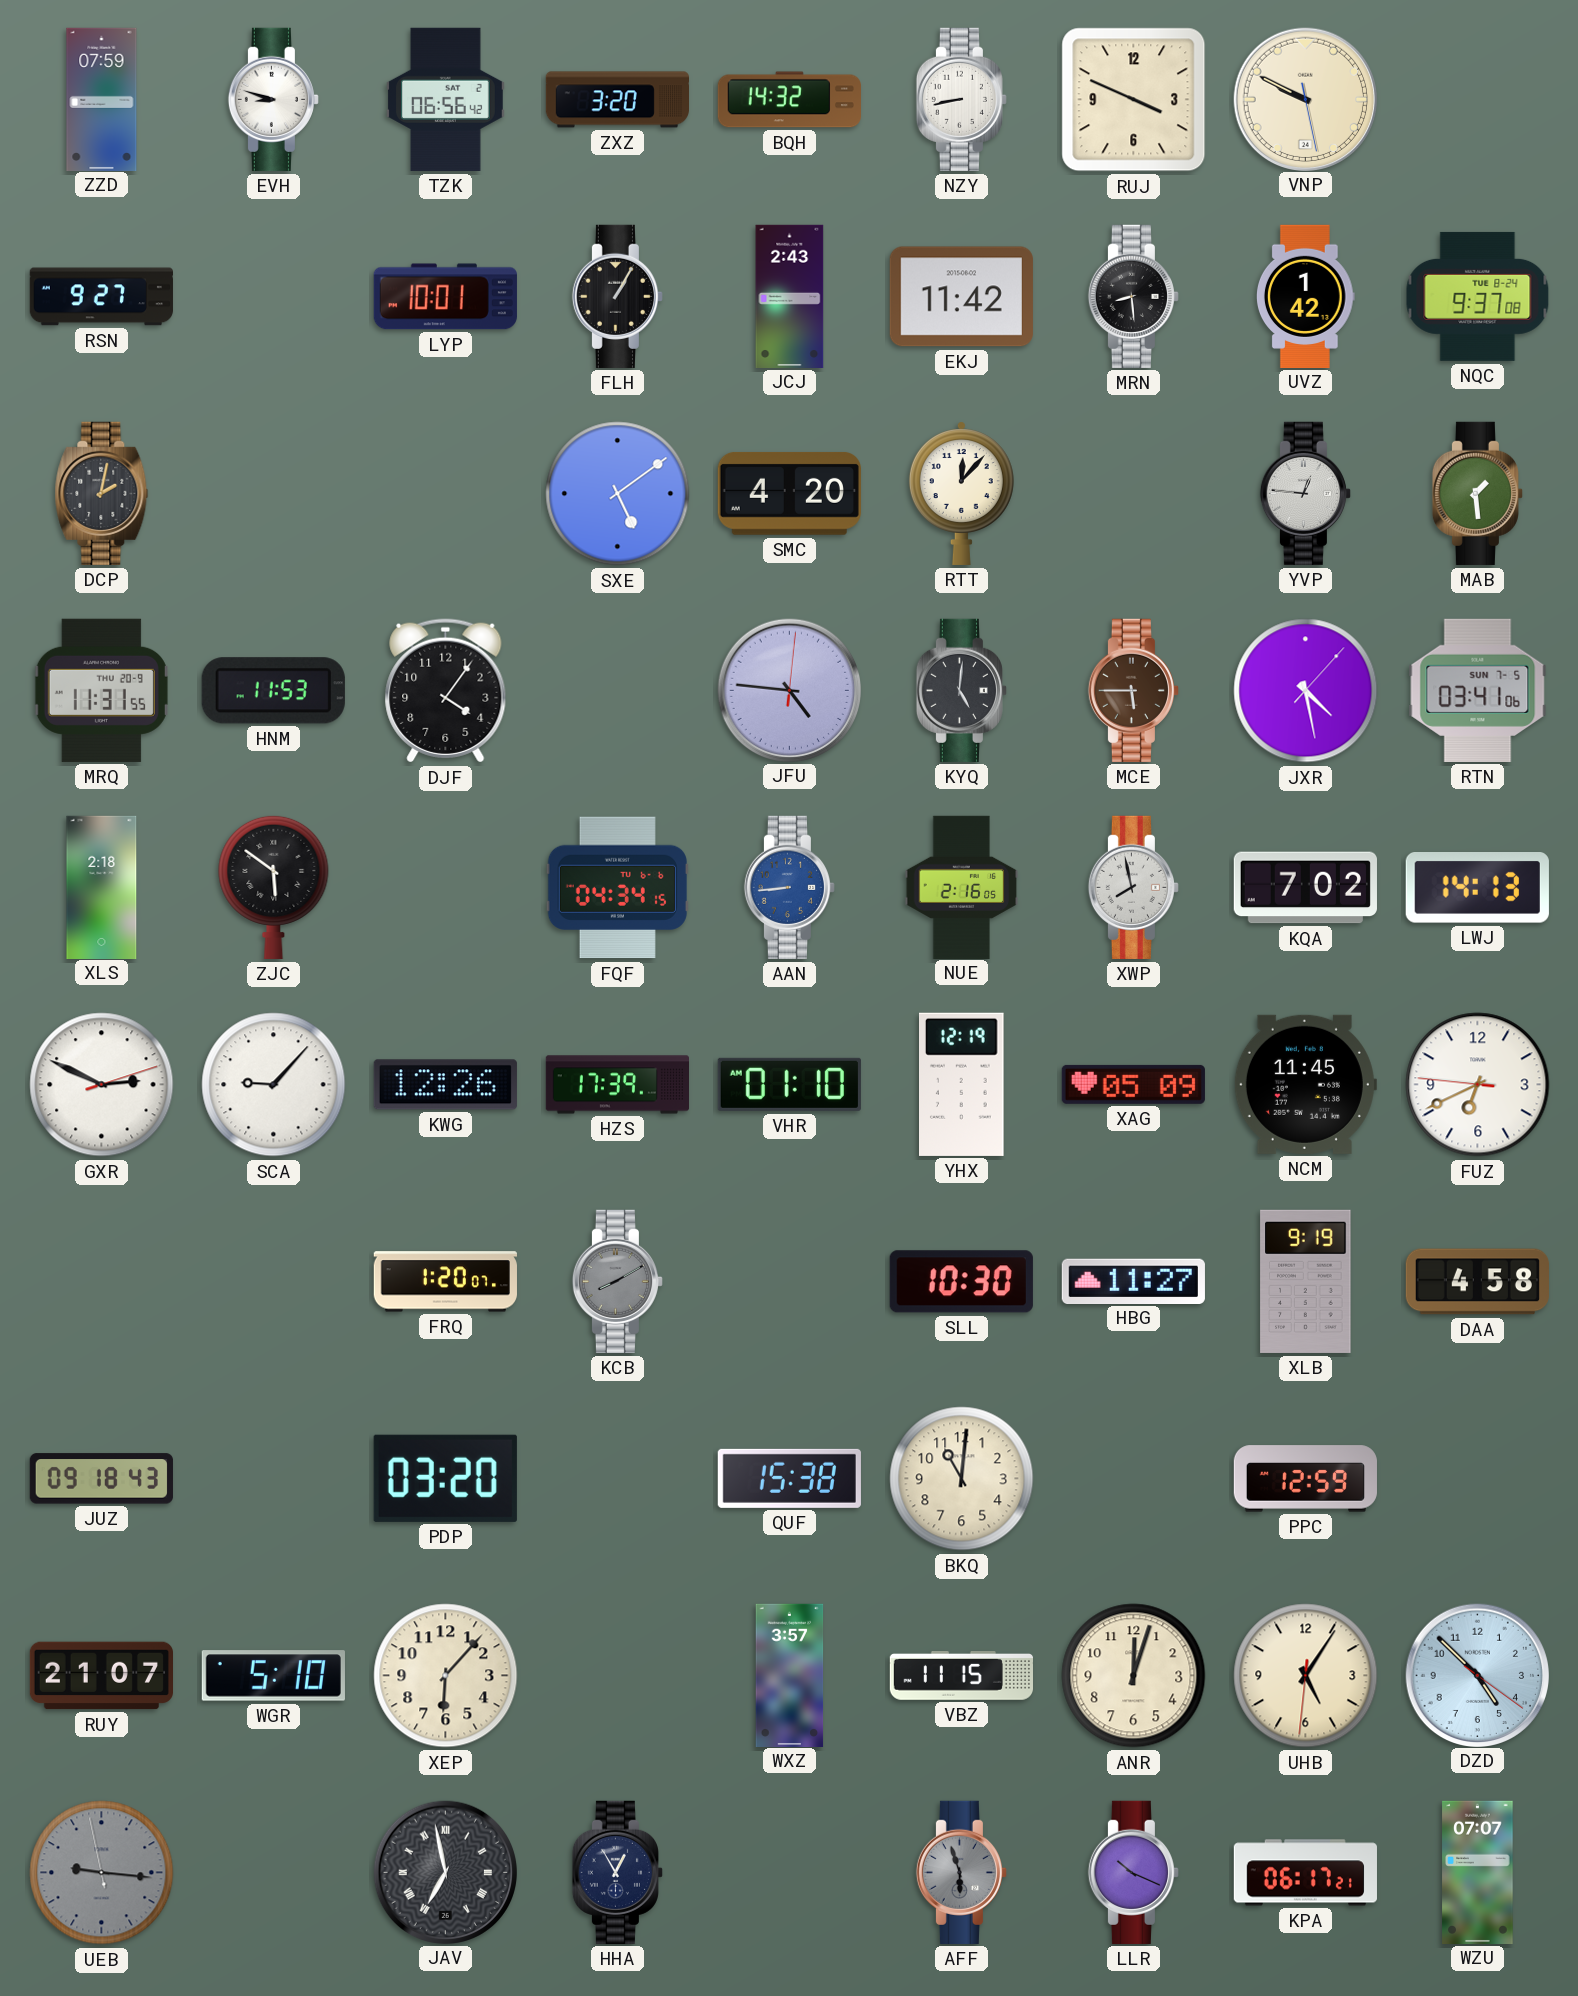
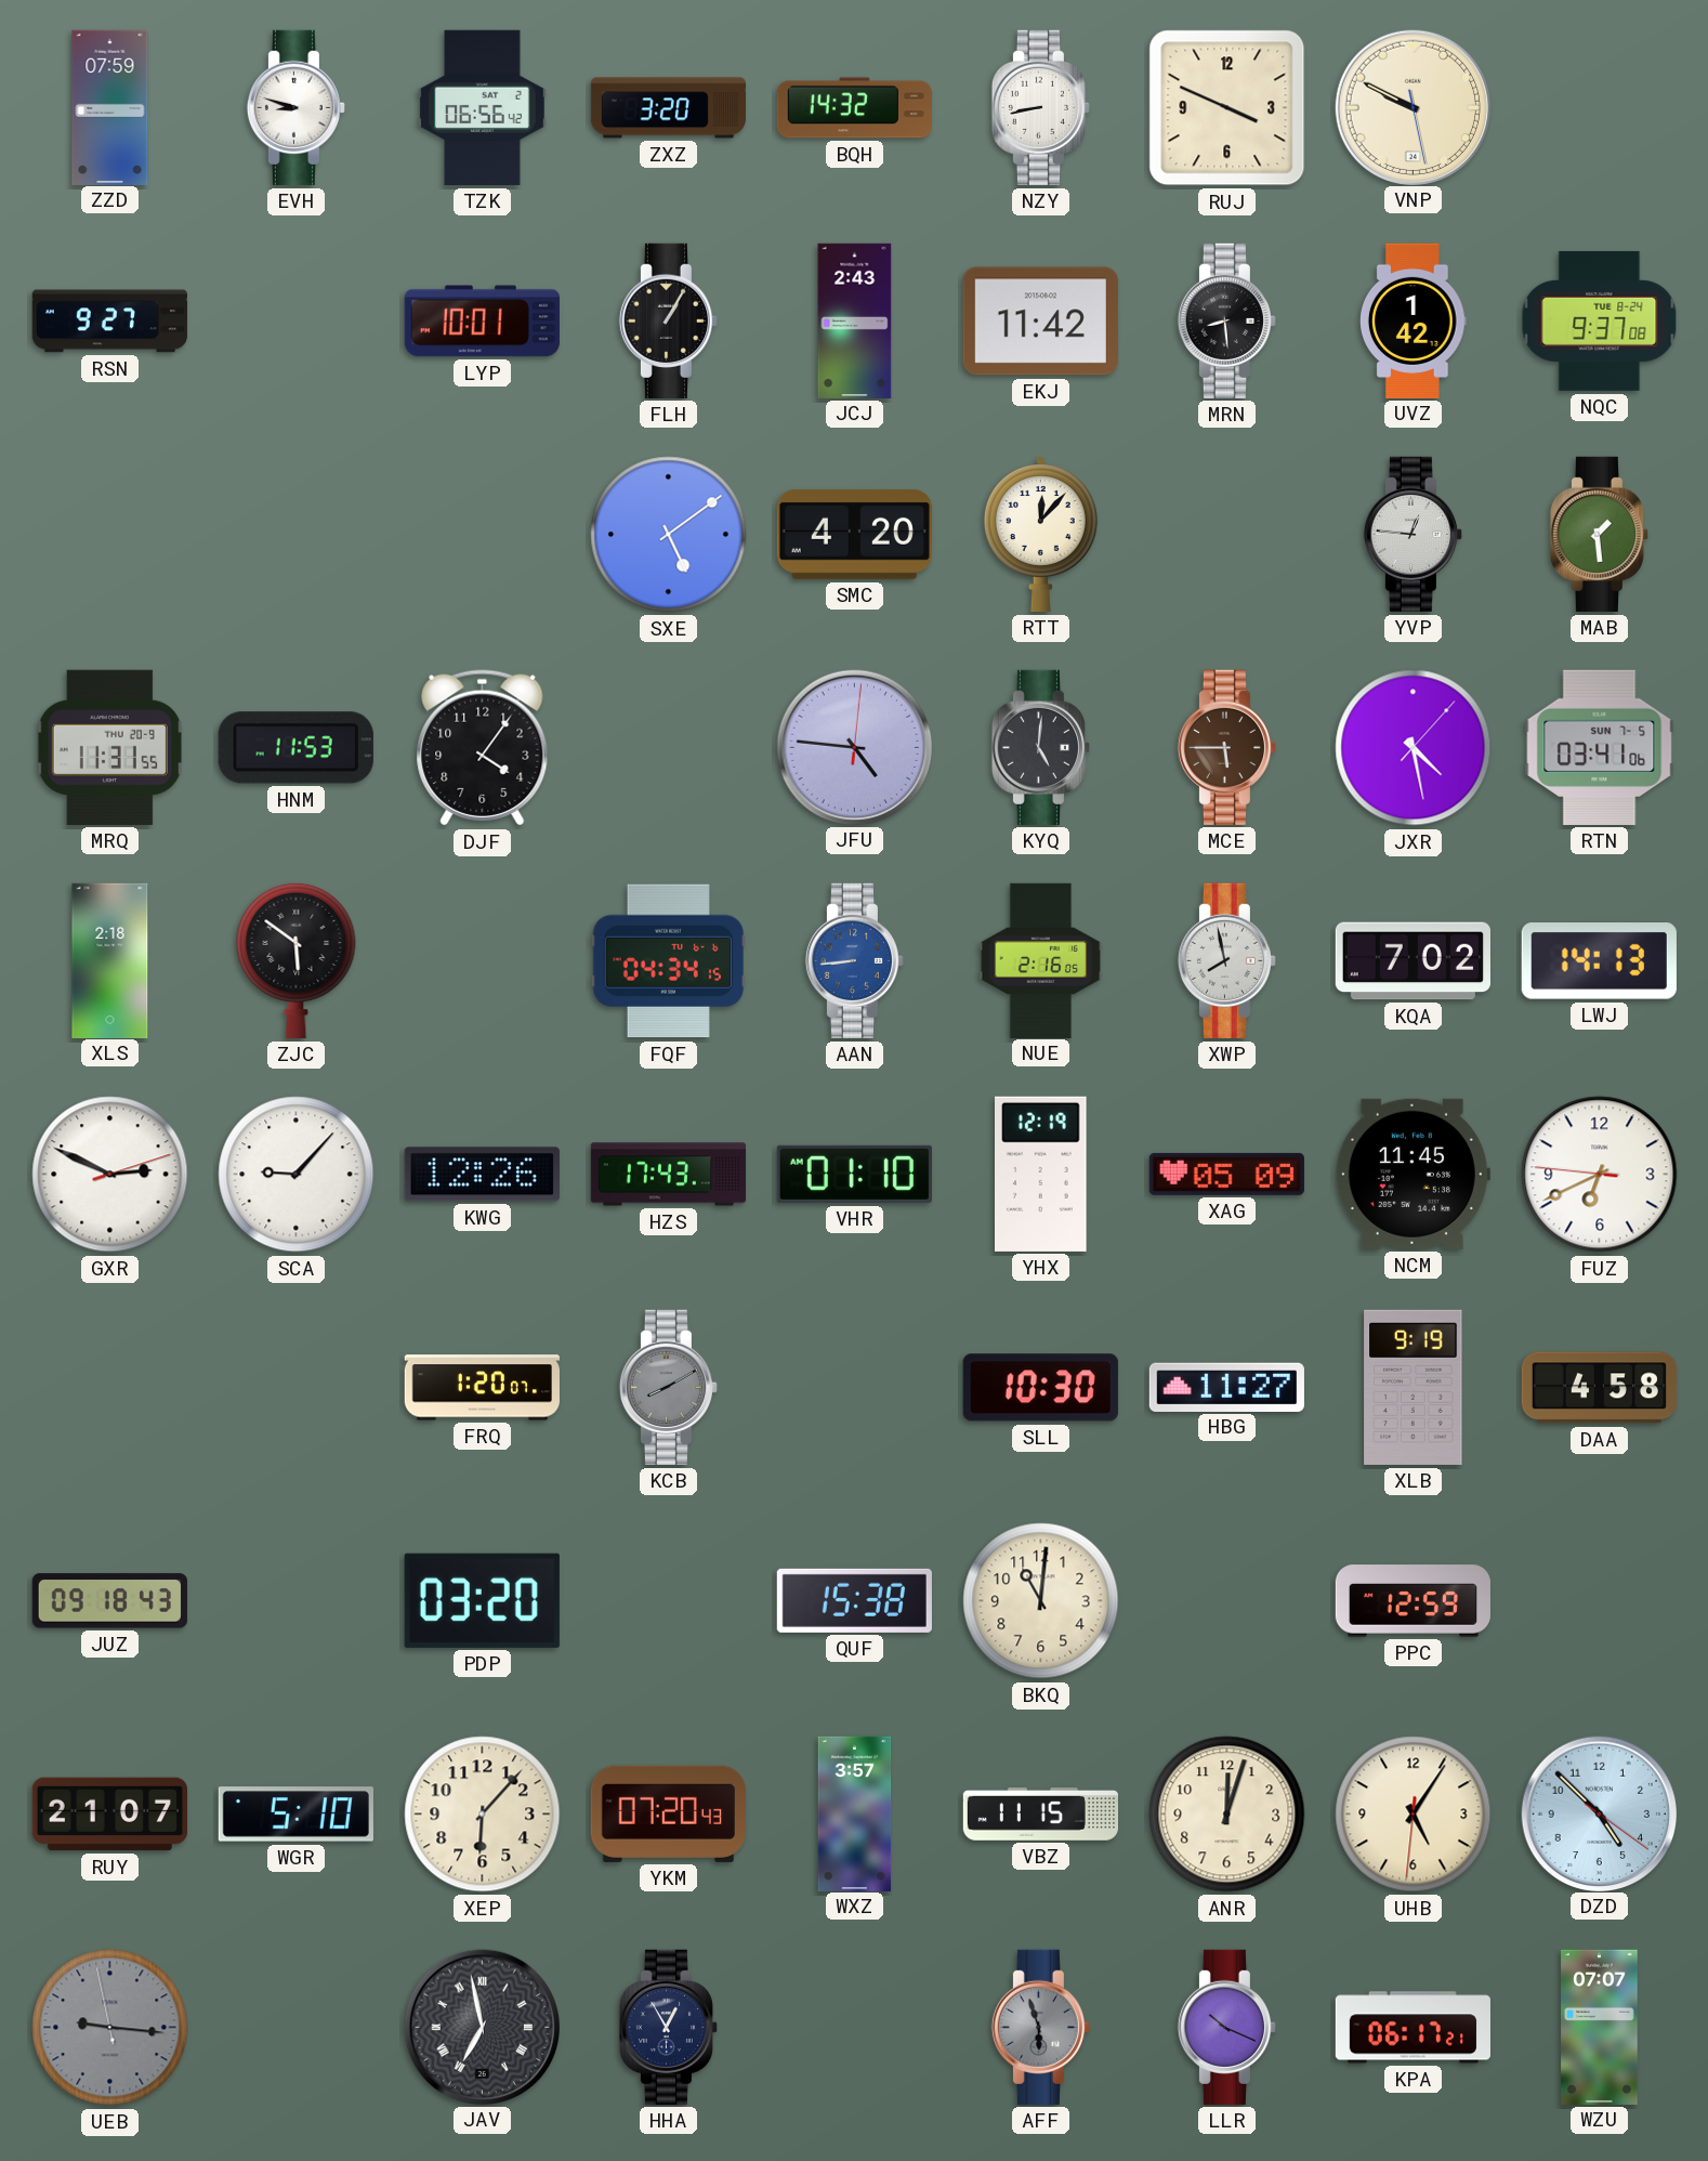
DCP: 2:02 -> none (102, 493)
HZS: 17:39 -> 17:43 (668, 1175)
YKM: none -> 07:20 (668, 1813)
